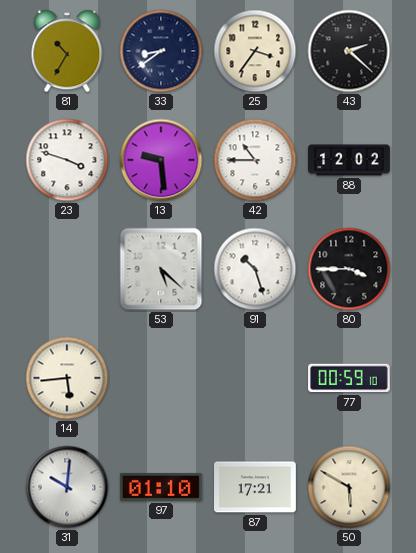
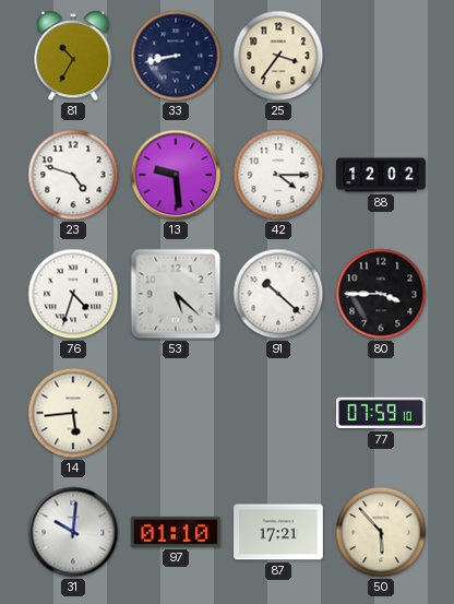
33: 8:39 -> 8:43 (176, 56)
43: 2:22 -> none (349, 51)
23: 3:48 -> 4:48 (73, 175)
42: 10:45 -> 4:15 (278, 175)
76: none -> 4:33 (73, 294)
91: 10:27 -> 10:22 (278, 294)
77: 00:59 -> 07:59 (382, 413)
50: 5:50 -> 5:53 (381, 532)
